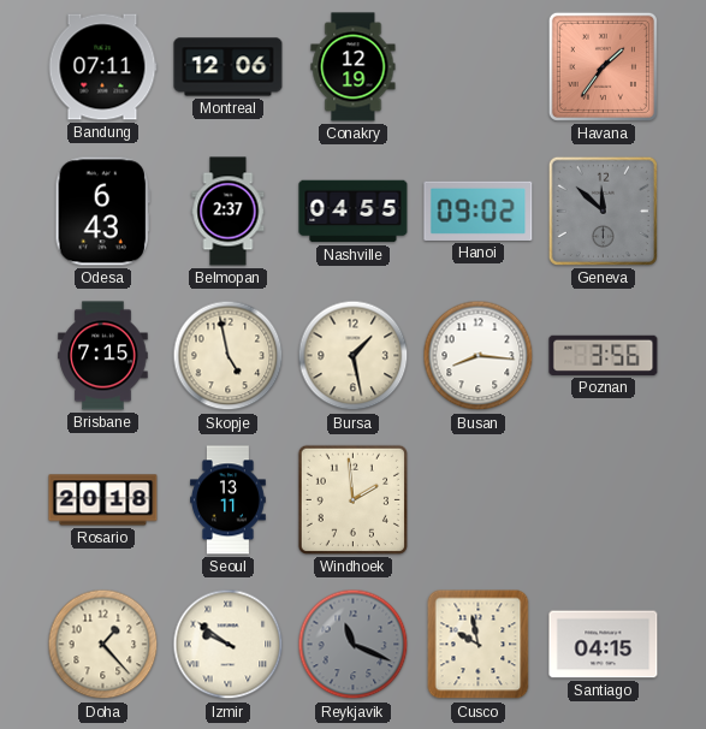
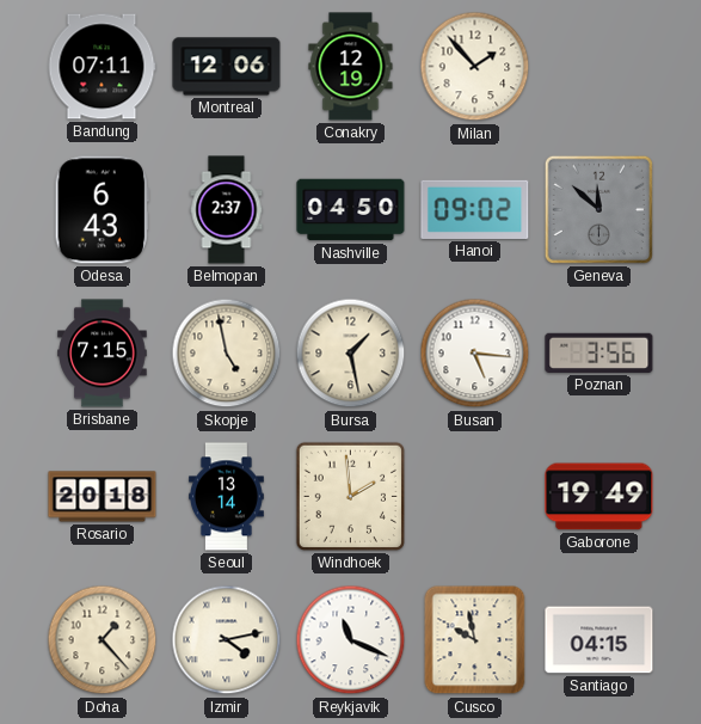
Milan: none -> 1:53 (475, 67)
Havana: 1:36 -> none (603, 66)
Nashville: 04:55 -> 04:50 (351, 210)
Busan: 8:16 -> 5:16 (475, 354)
Seoul: 13:11 -> 13:14 (227, 497)
Gaborone: none -> 19:49 (599, 497)
Izmir: 9:51 -> 4:13 (227, 640)
Reykjavik dial: grey -> white (351, 640)
